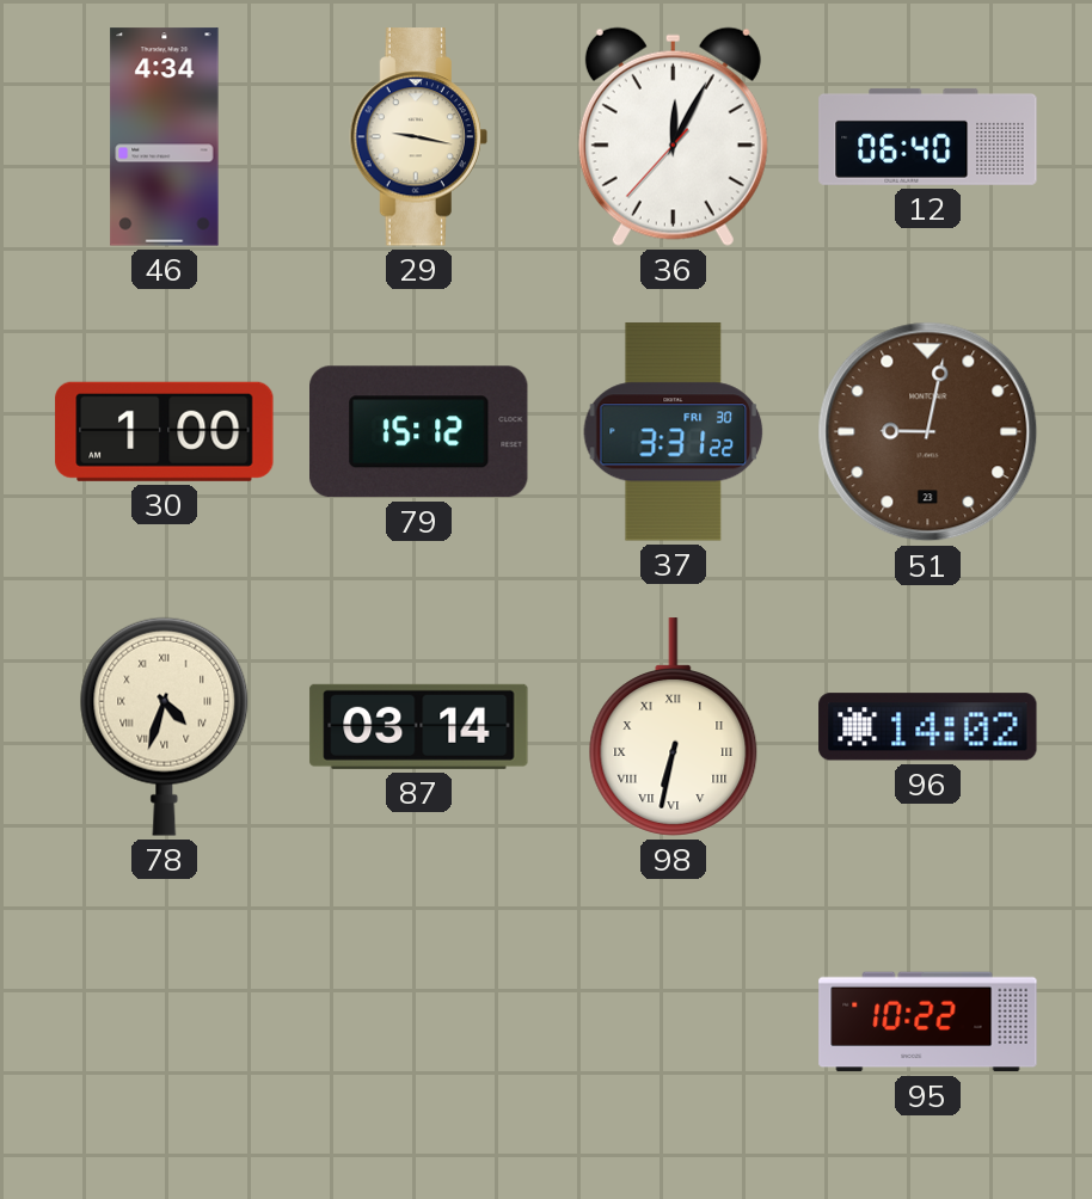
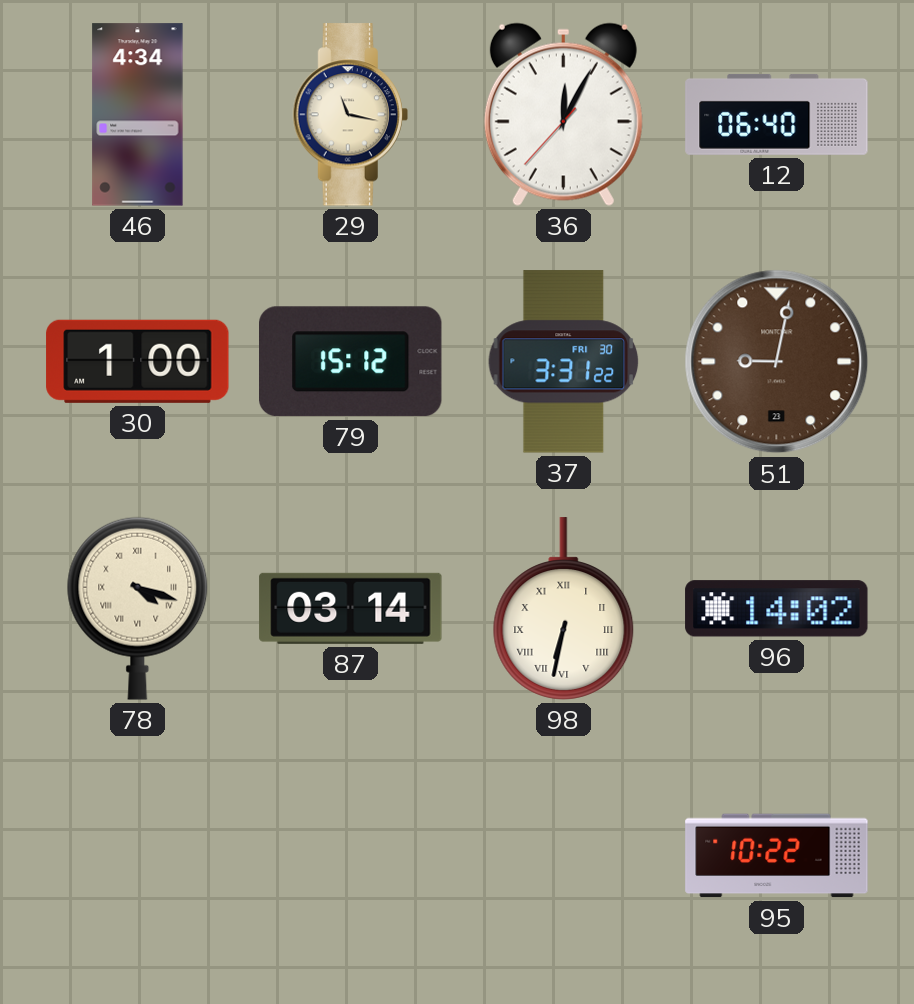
29: 9:17 -> 11:17 (350, 115)
78: 4:33 -> 4:18 (138, 608)
